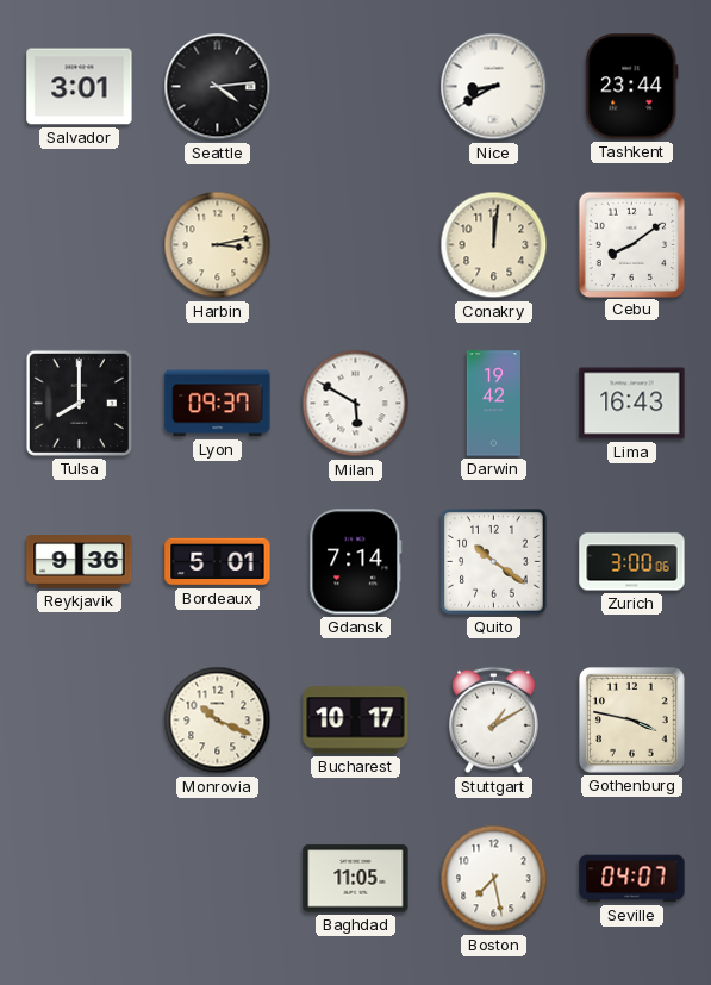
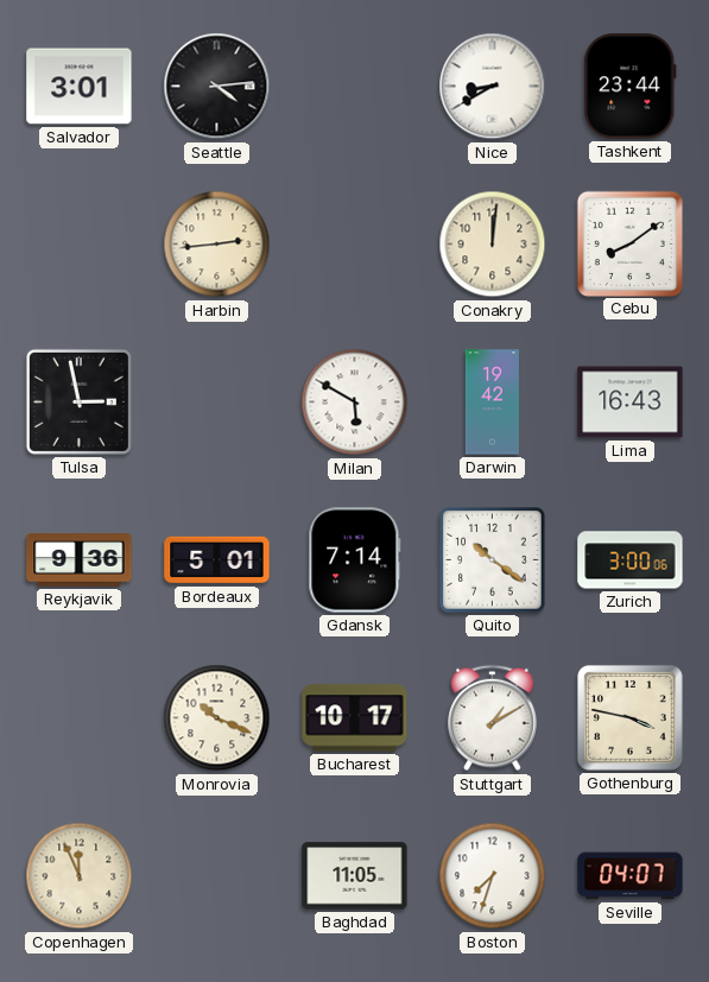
Harbin: 3:13 -> 2:44 (217, 245)
Tulsa: 8:00 -> 2:58 (78, 401)
Lyon: 09:37 -> none (218, 404)
Copenhagen: none -> 11:56 (80, 876)
Boston: 7:28 -> 7:33 (493, 876)
